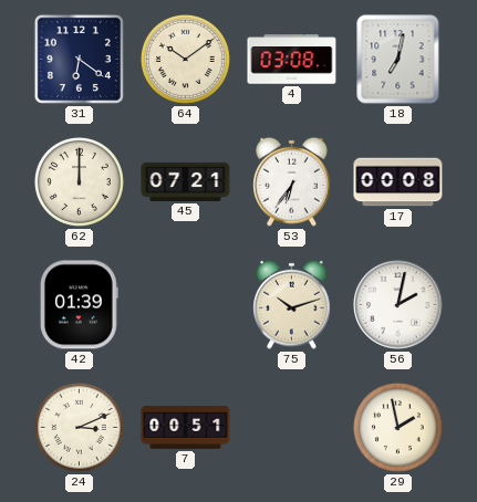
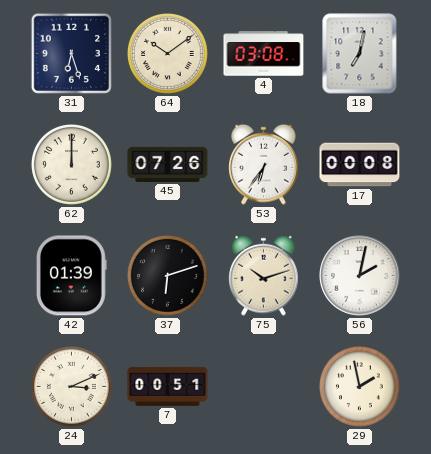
31: 6:21 -> 6:27 (71, 53)
45: 07:21 -> 07:26 (168, 164)
37: none -> 6:12 (167, 275)
